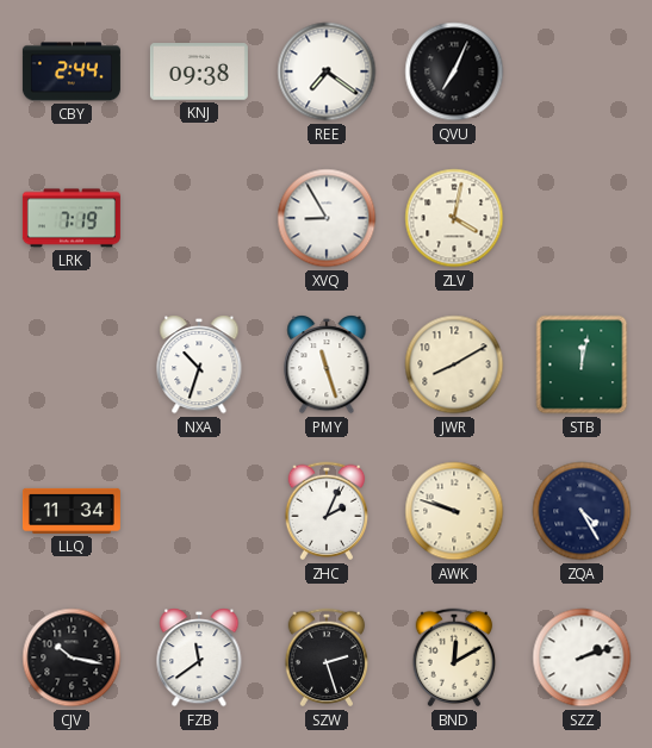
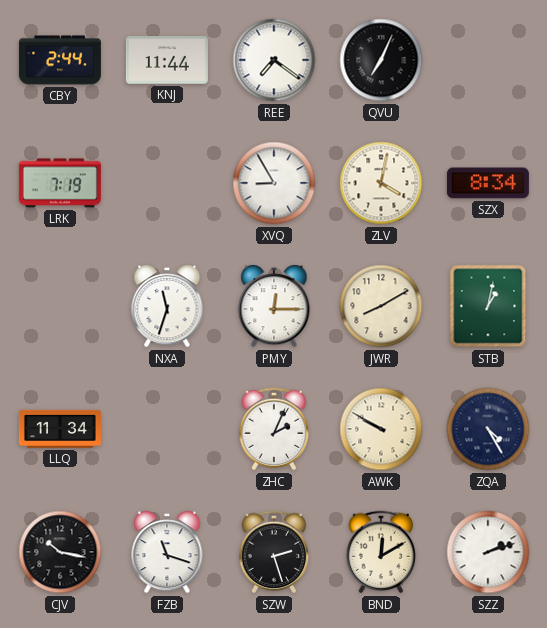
KNJ: 09:38 -> 11:44 (167, 60)
SZX: none -> 8:34 (488, 183)
NXA: 10:33 -> 11:33 (167, 306)
PMY: 11:27 -> 12:15 (274, 306)
STB: 12:02 -> 1:02 (488, 306)
AWK: 9:48 -> 9:50 (381, 429)
FZB: 11:39 -> 11:18 (167, 552)
